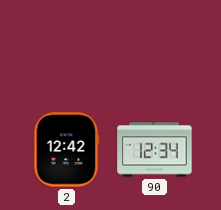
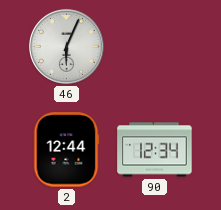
46: none -> 6:04 (66, 46)
2: 12:42 -> 12:44 (66, 150)
